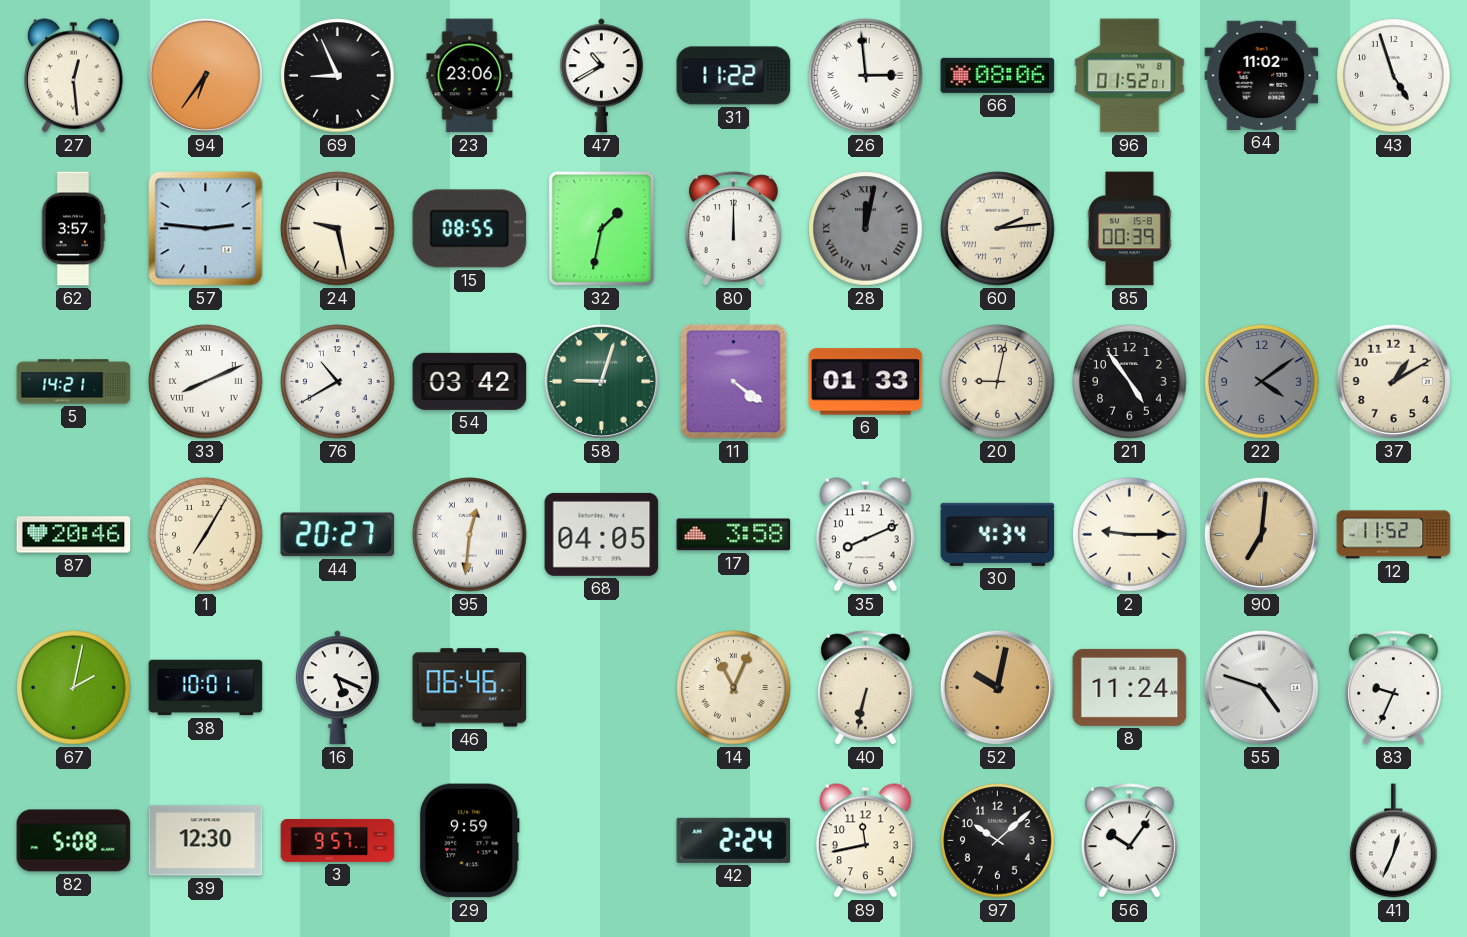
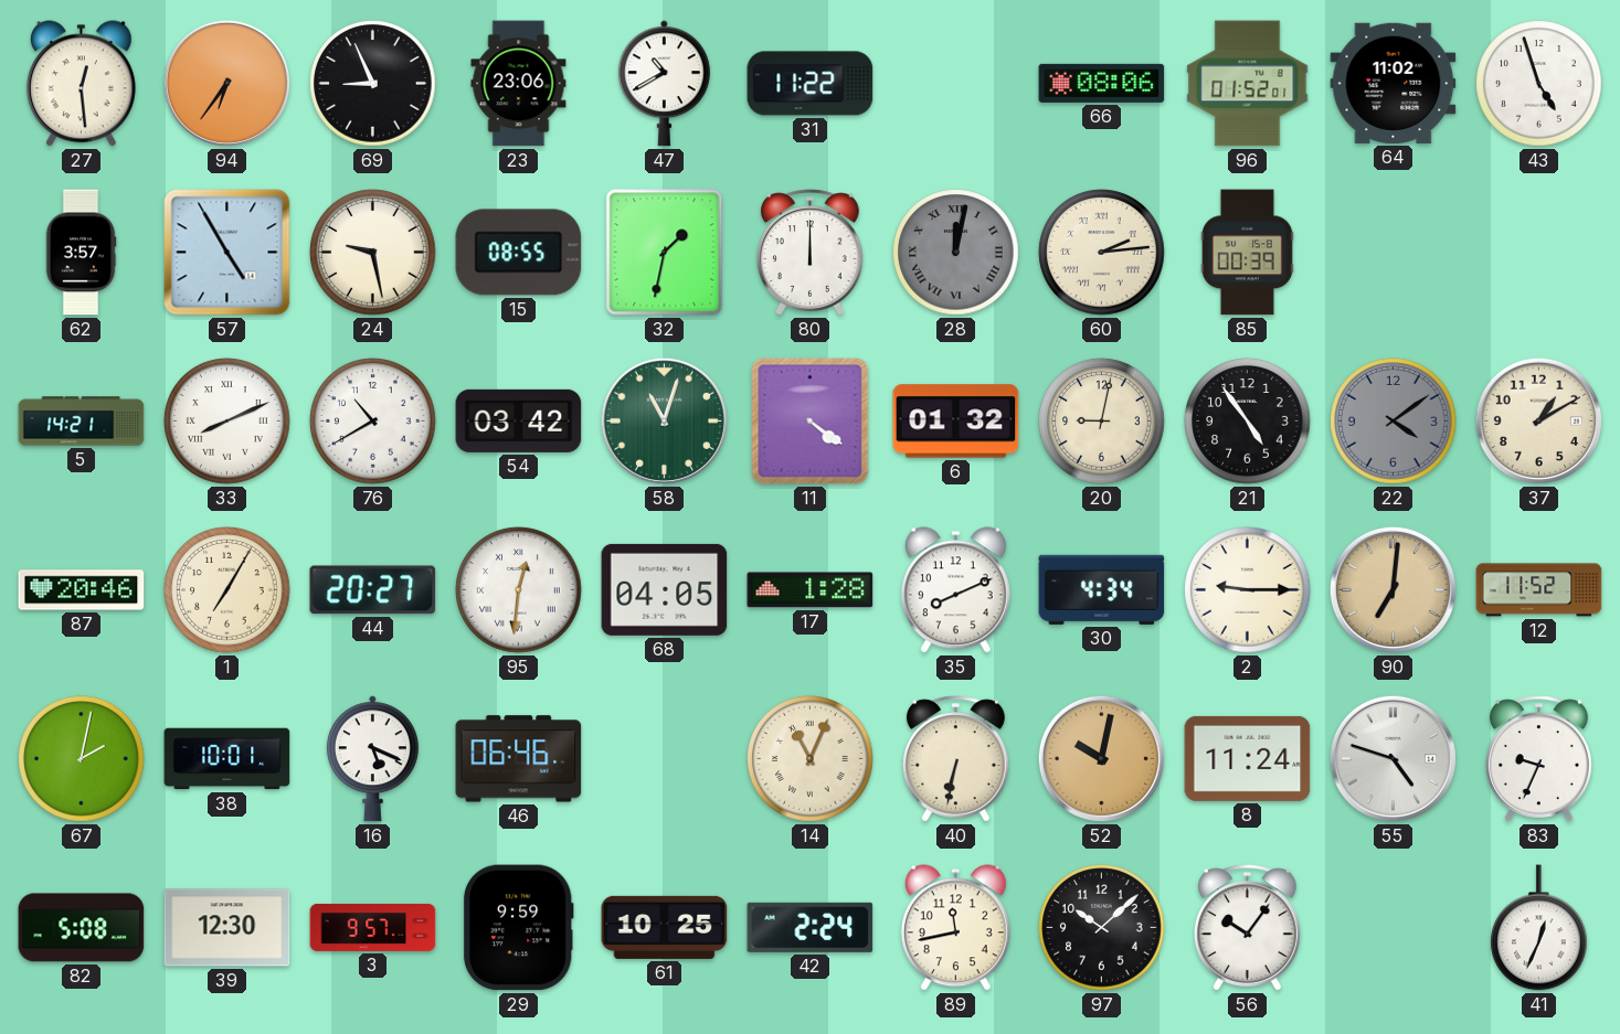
26: 2:59 -> none (866, 76)
57: 2:46 -> 4:55 (227, 253)
58: 9:03 -> 11:03 (664, 420)
6: 01:33 -> 01:32 (956, 422)
17: 3:58 -> 1:28 (811, 590)
61: none -> 10:25 (665, 927)
